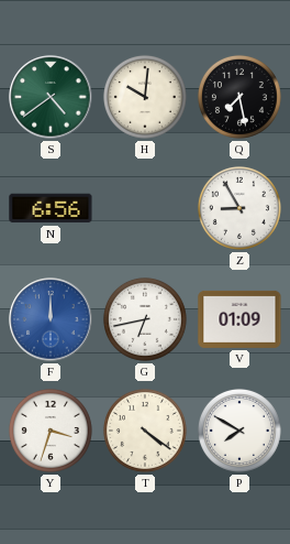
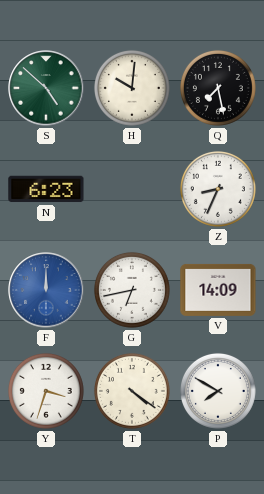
S: 4:39 -> 4:52 (46, 88)
N: 6:56 -> 6:23 (46, 189)
Z: 8:55 -> 8:34 (218, 189)
V: 01:09 -> 14:09 (218, 290)
